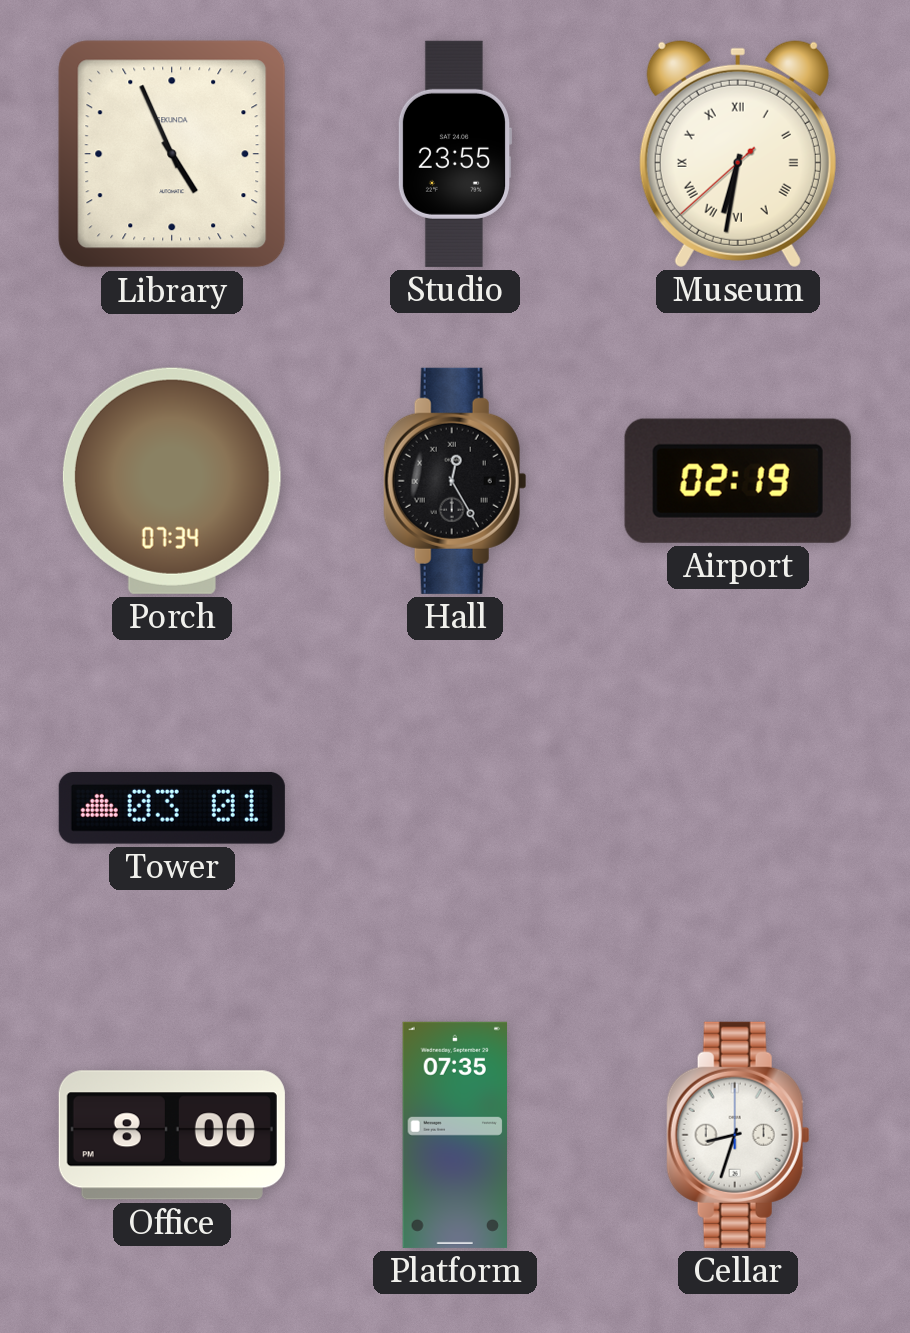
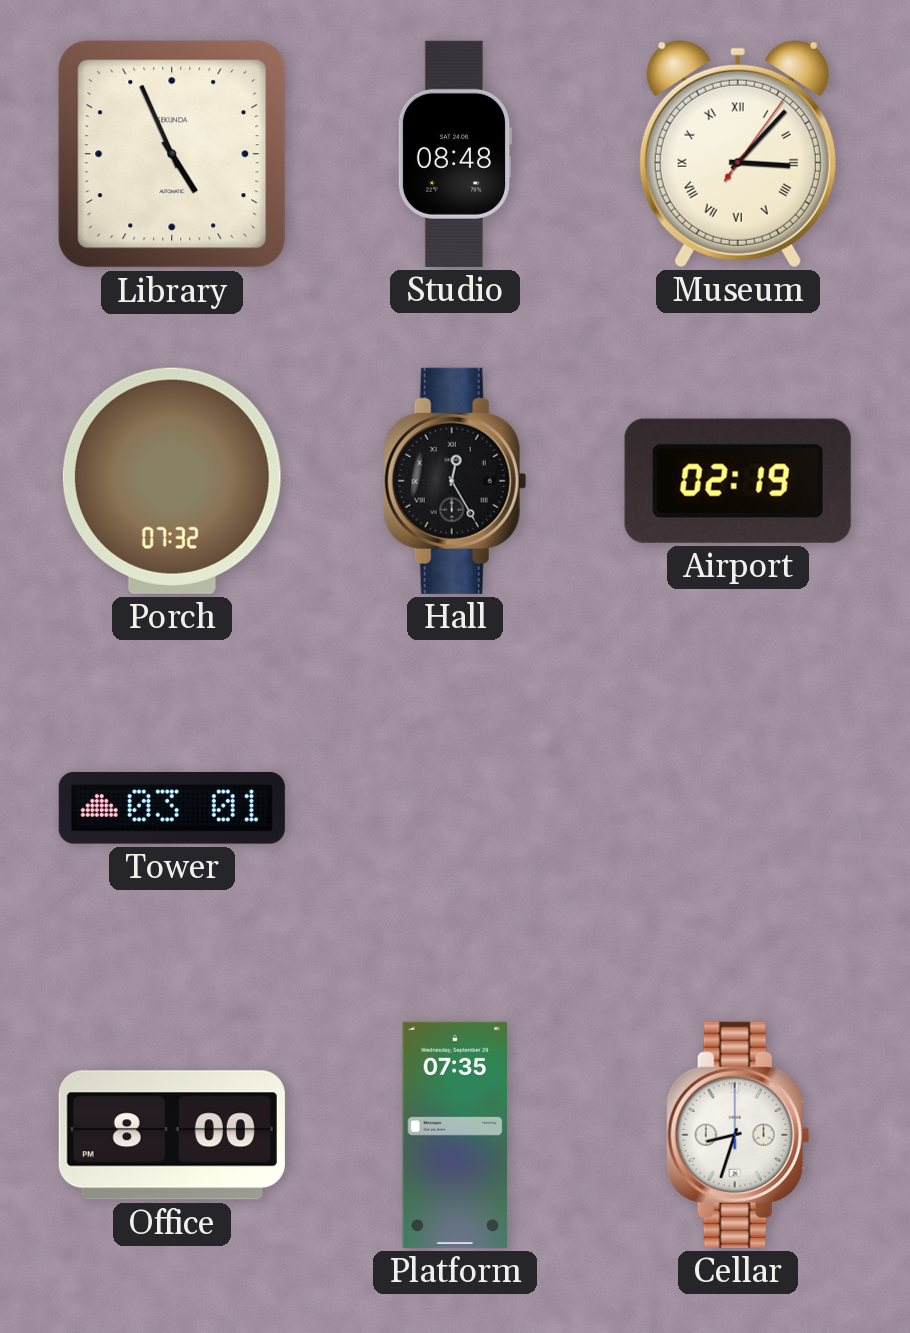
Studio: 23:55 -> 08:48 (454, 154)
Museum: 6:31 -> 3:07 (738, 153)
Porch: 07:34 -> 07:32 (172, 481)
